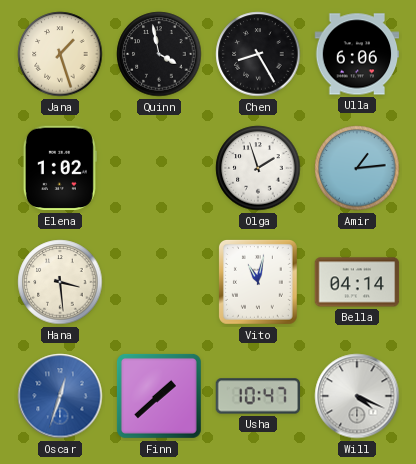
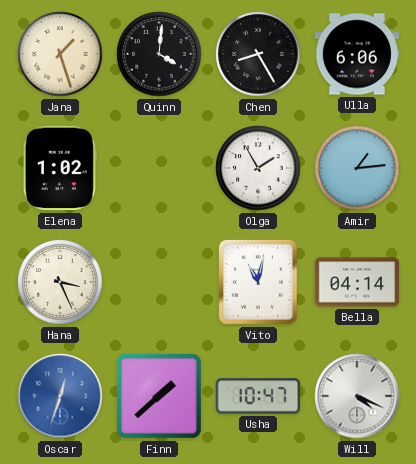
Quinn: 3:58 -> 4:01 (159, 54)
Olga: 1:57 -> 1:55 (258, 168)
Hana: 3:29 -> 3:26 (60, 282)
